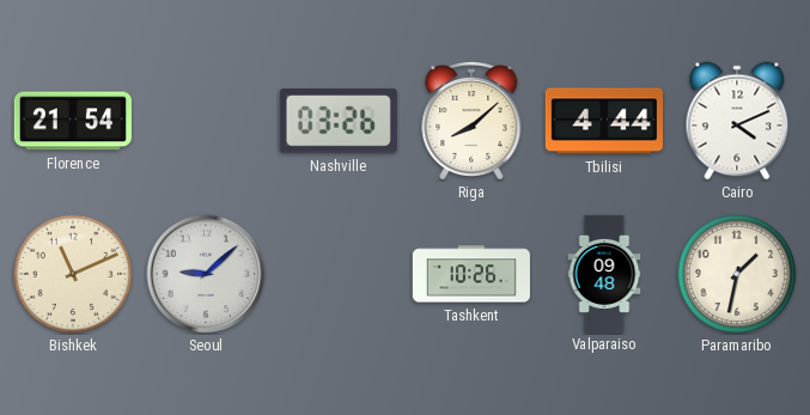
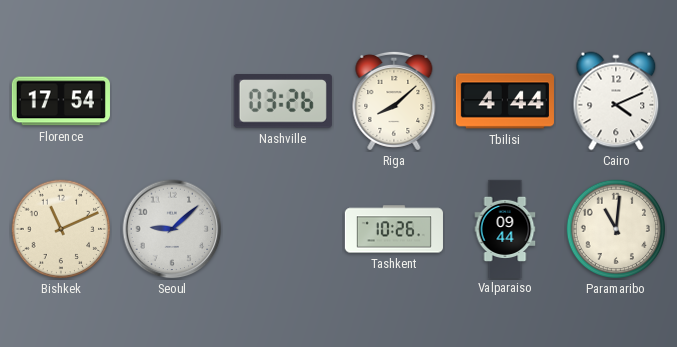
Florence: 21:54 -> 17:54 (61, 101)
Valparaiso: 09:48 -> 09:44 (505, 228)
Paramaribo: 1:32 -> 11:01 (616, 229)
